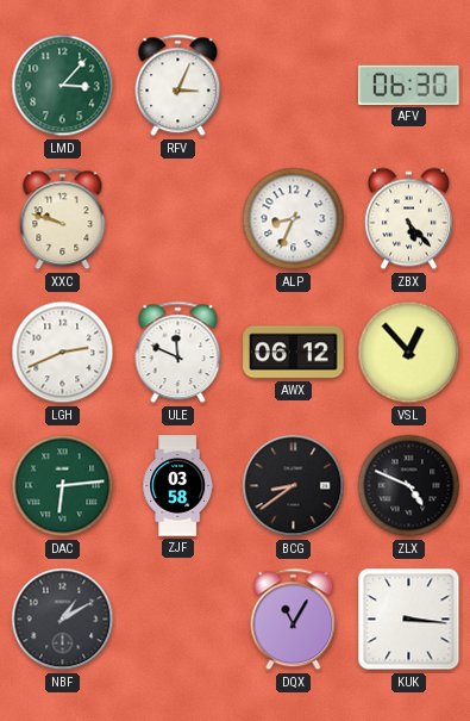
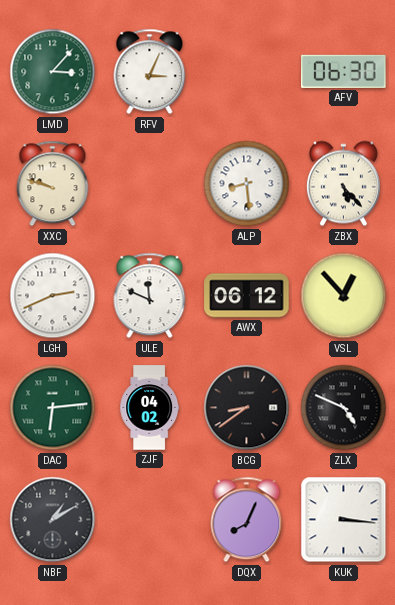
ALP: 8:34 -> 8:29 (247, 184)
ZJF: 03:58 -> 04:02 (150, 408)
DQX: 11:05 -> 8:04 (247, 520)
